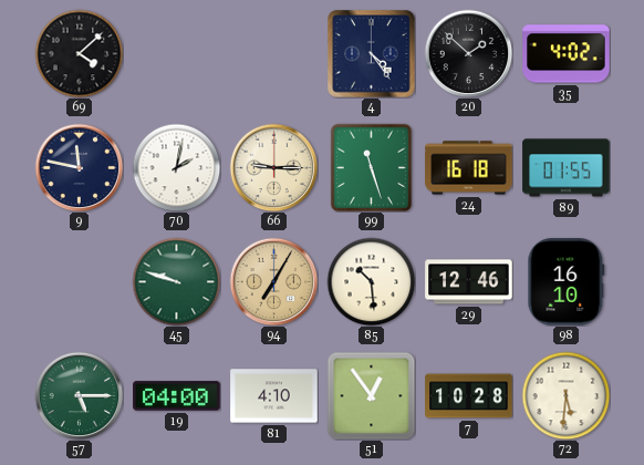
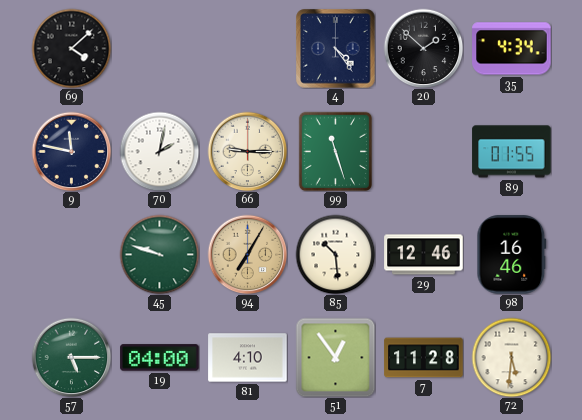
35: 4:02 -> 4:34 (512, 49)
24: 16:18 -> none (469, 168)
98: 16:10 -> 16:46 (512, 255)
7: 10:28 -> 11:28 (424, 358)
